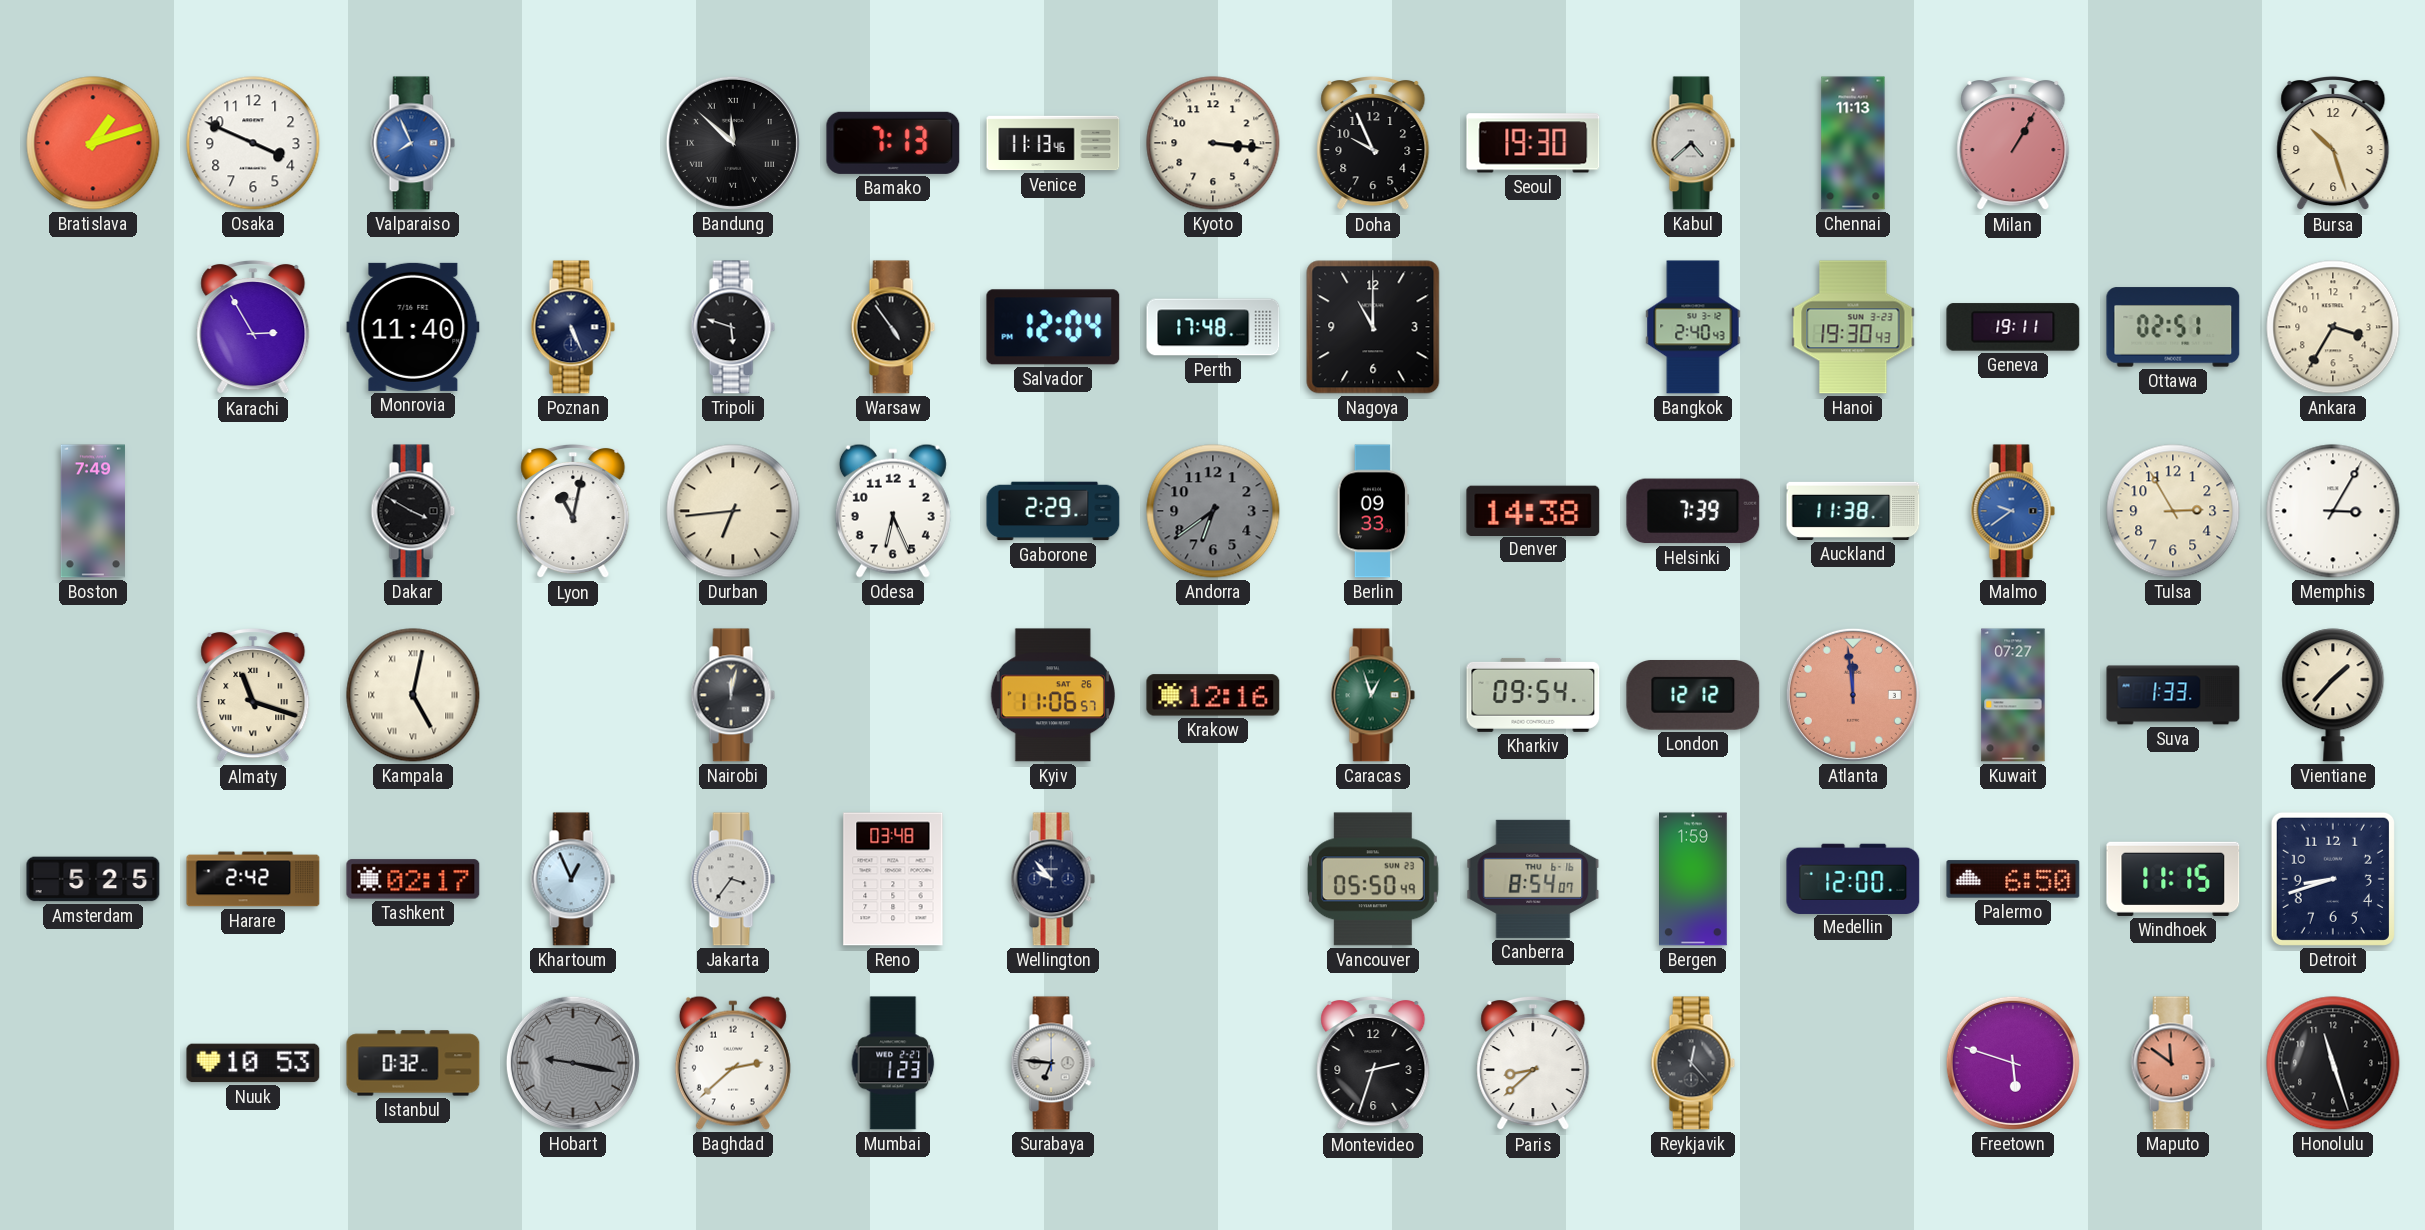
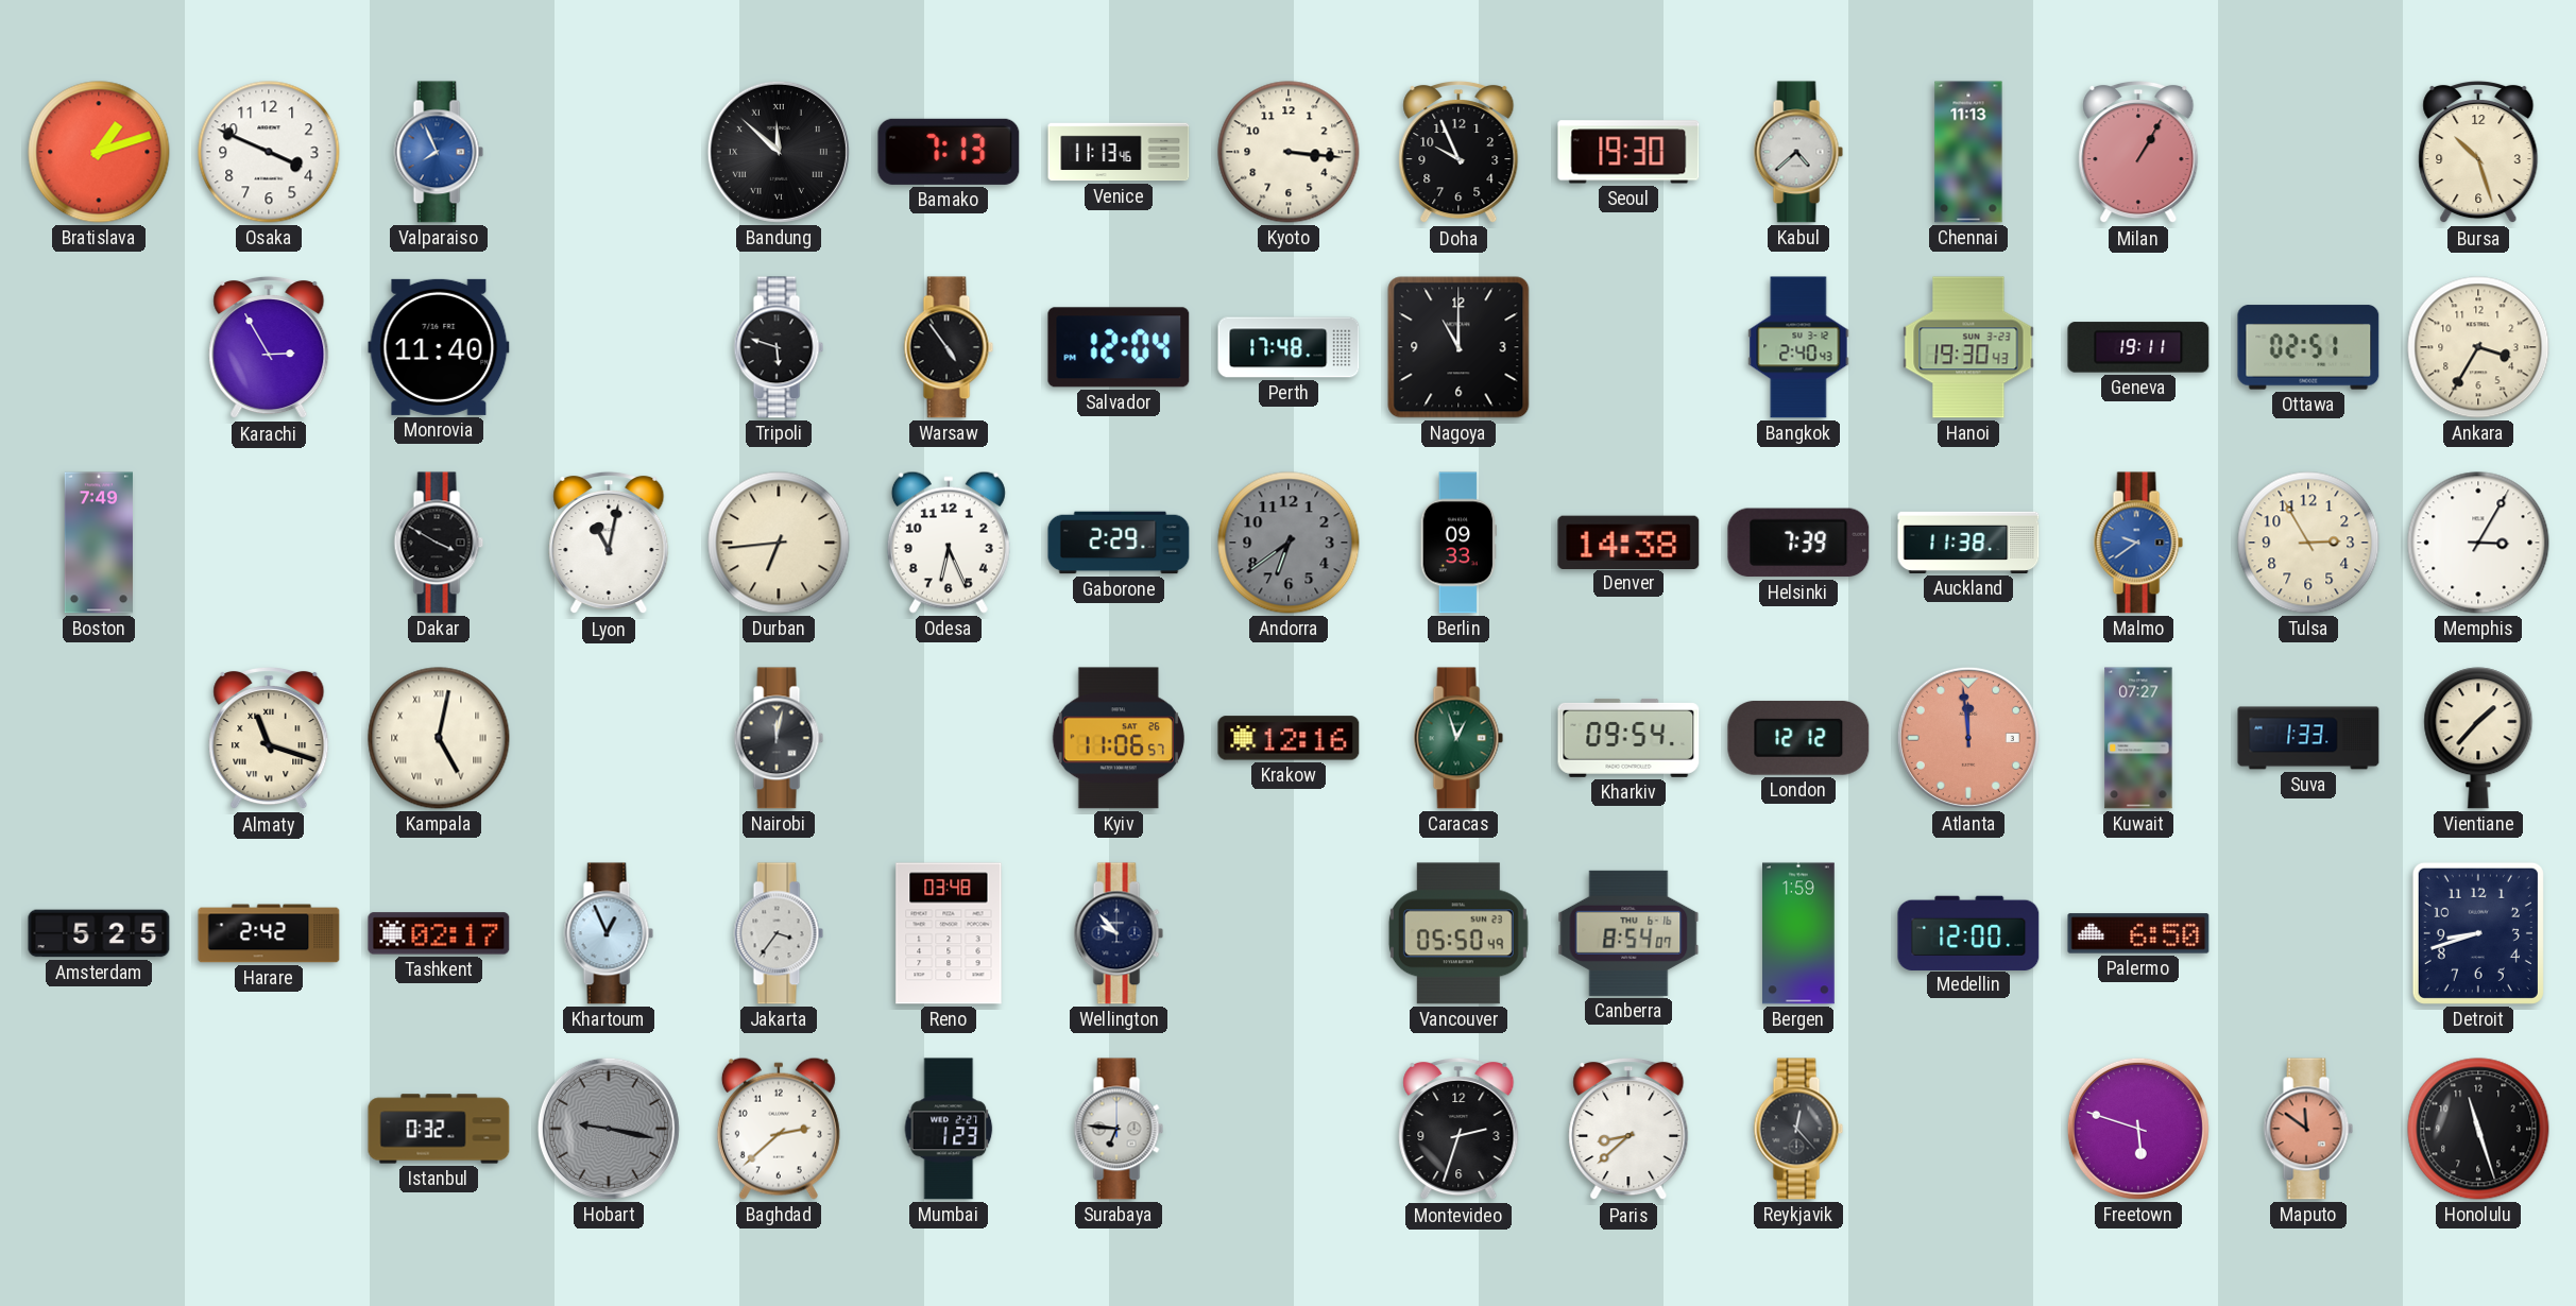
Poznan: 5:26 -> none (573, 327)
Windhoek: 11:15 -> none (2173, 879)
Nuuk: 10:53 -> none (253, 1063)
